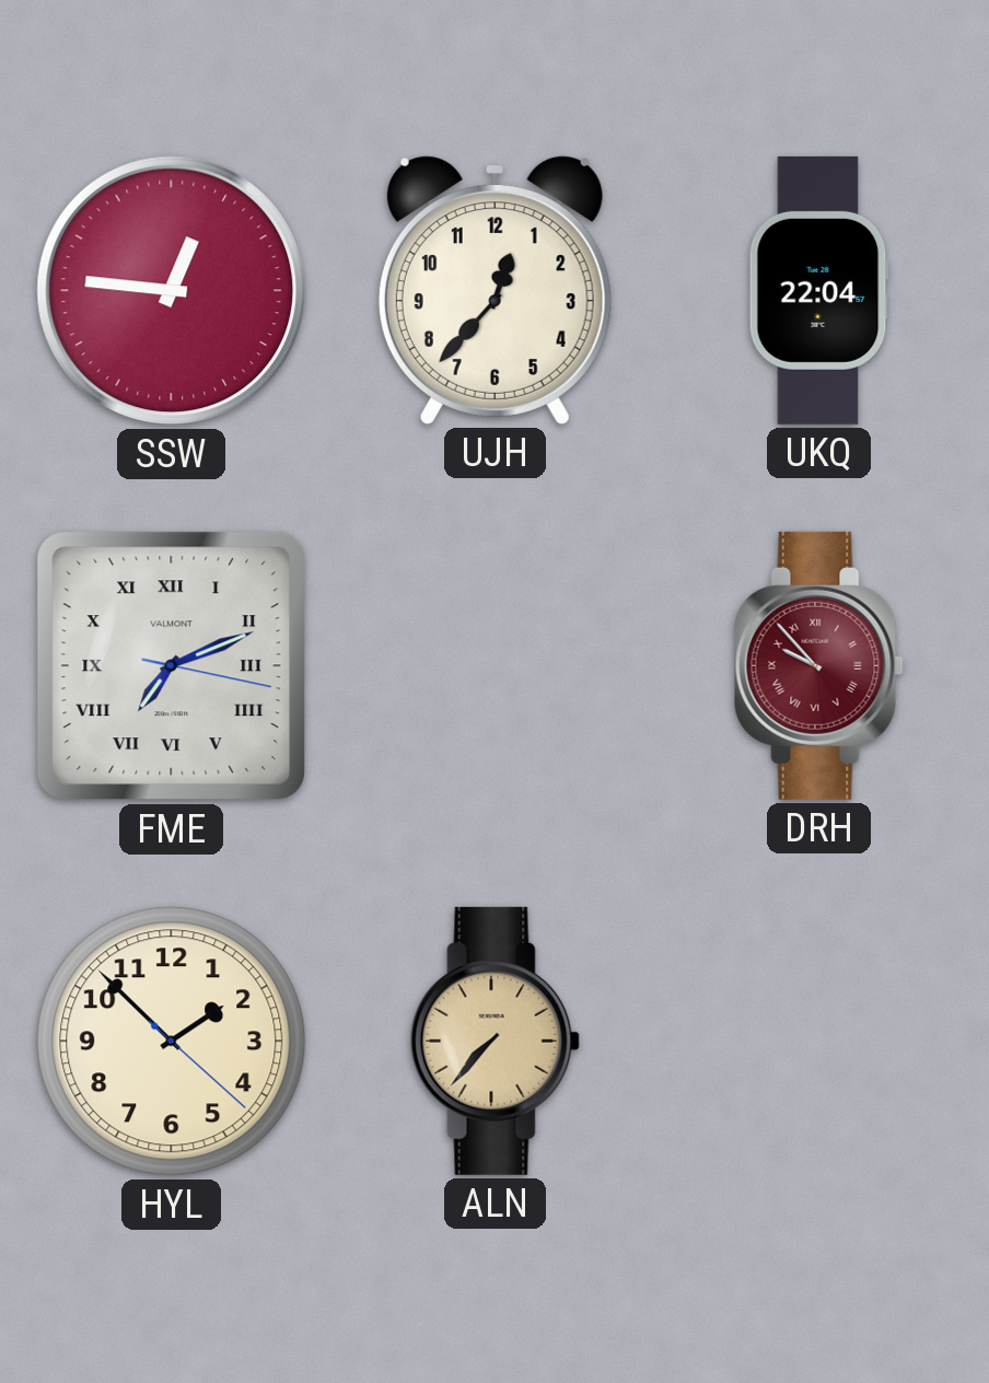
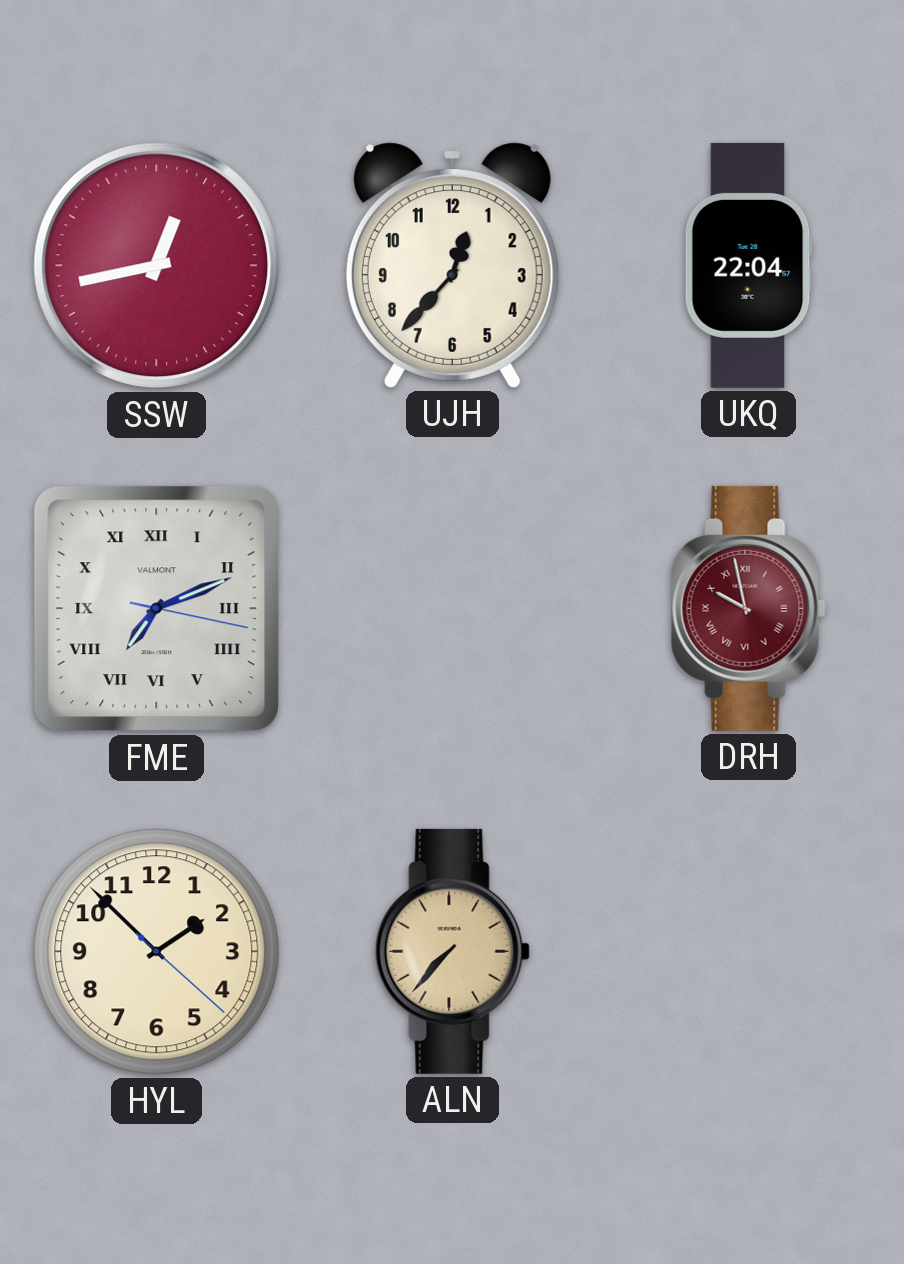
SSW: 12:46 -> 12:43 (157, 266)
DRH: 9:53 -> 9:58 (748, 608)
